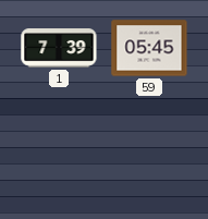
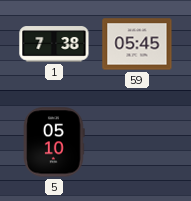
1: 7:39 -> 7:38 (54, 44)
5: none -> 05:10 (54, 142)
